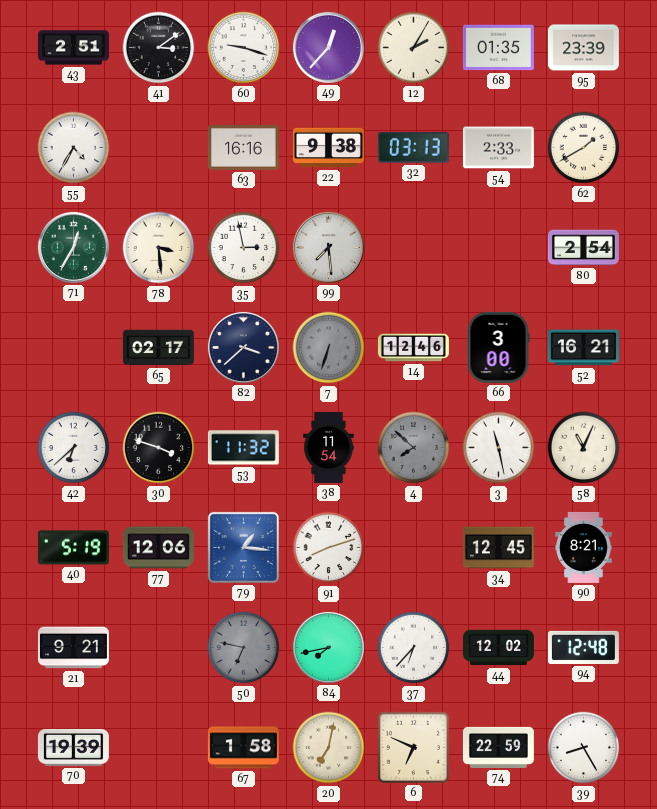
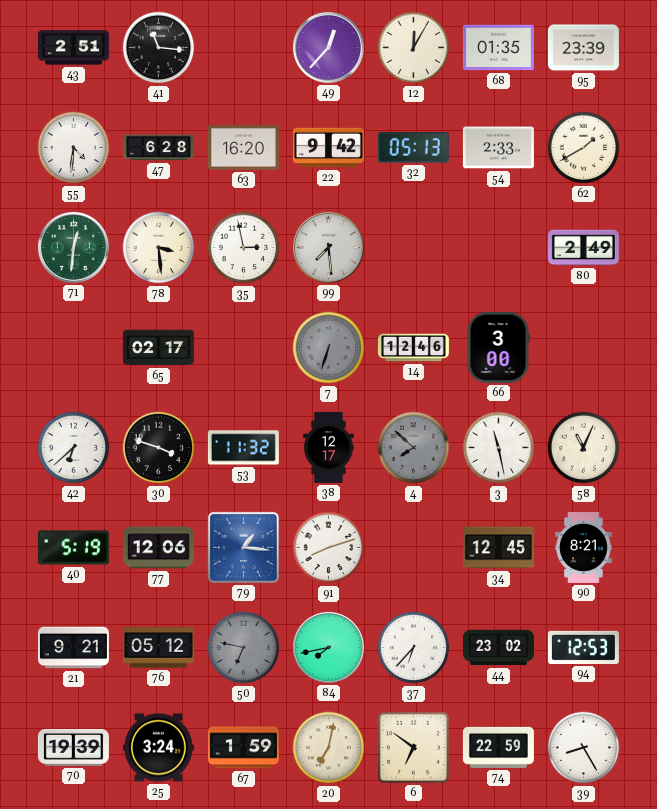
41: 3:09 -> 11:16 (159, 48)
60: 9:18 -> none (244, 48)
12: 2:05 -> 12:05 (414, 48)
55: 4:35 -> 4:31 (74, 148)
47: none -> 6:28 (158, 148)
63: 16:16 -> 16:20 (243, 147)
22: 9:38 -> 9:42 (328, 148)
32: 03:13 -> 05:13 (413, 148)
71: 12:35 -> 12:31 (73, 247)
80: 2:54 -> 2:49 (583, 248)
82: 3:38 -> none (243, 347)
52: 16:21 -> none (583, 348)
38: 11:54 -> 12:17 (329, 447)
76: none -> 05:12 (158, 648)
44: 12:02 -> 23:02 (498, 648)
94: 12:48 -> 12:53 (583, 647)
25: none -> 3:24 (158, 748)
67: 1:58 -> 1:59 (243, 748)
6: 6:49 -> 6:51 (413, 747)
